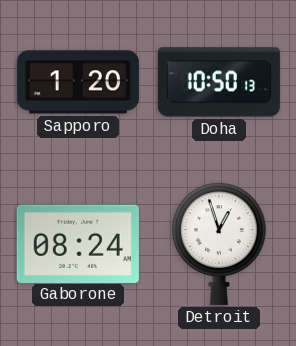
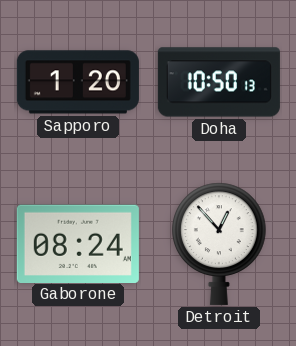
Detroit: 12:57 -> 12:53 (220, 244)
